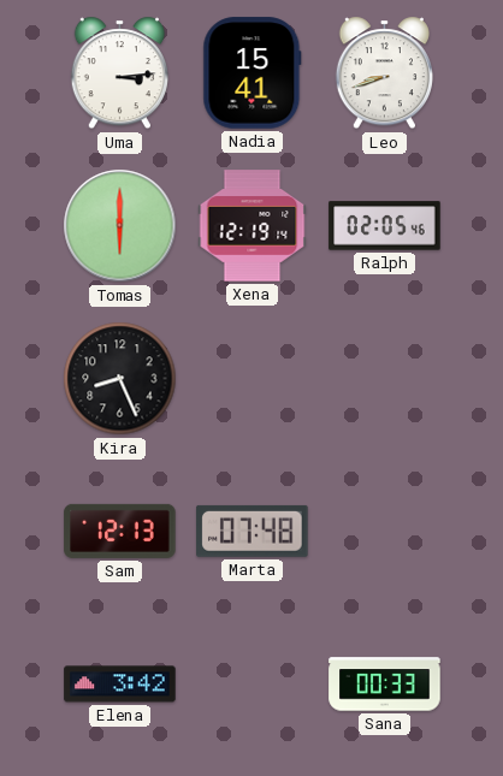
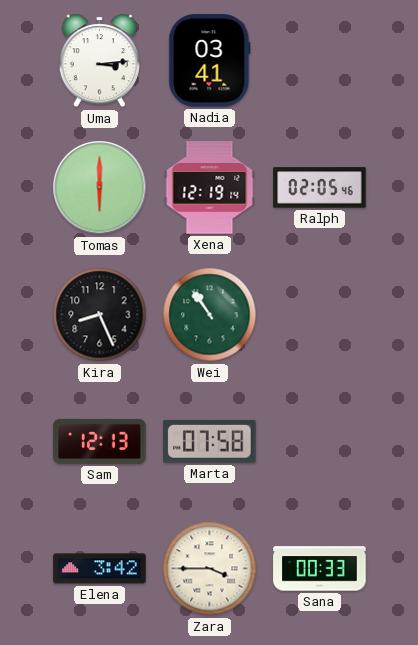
Nadia: 15:41 -> 03:41 (210, 61)
Leo: 8:42 -> none (384, 73)
Wei: none -> 10:54 (210, 315)
Marta: 07:48 -> 07:58 (210, 441)
Zara: none -> 3:45 (210, 569)
